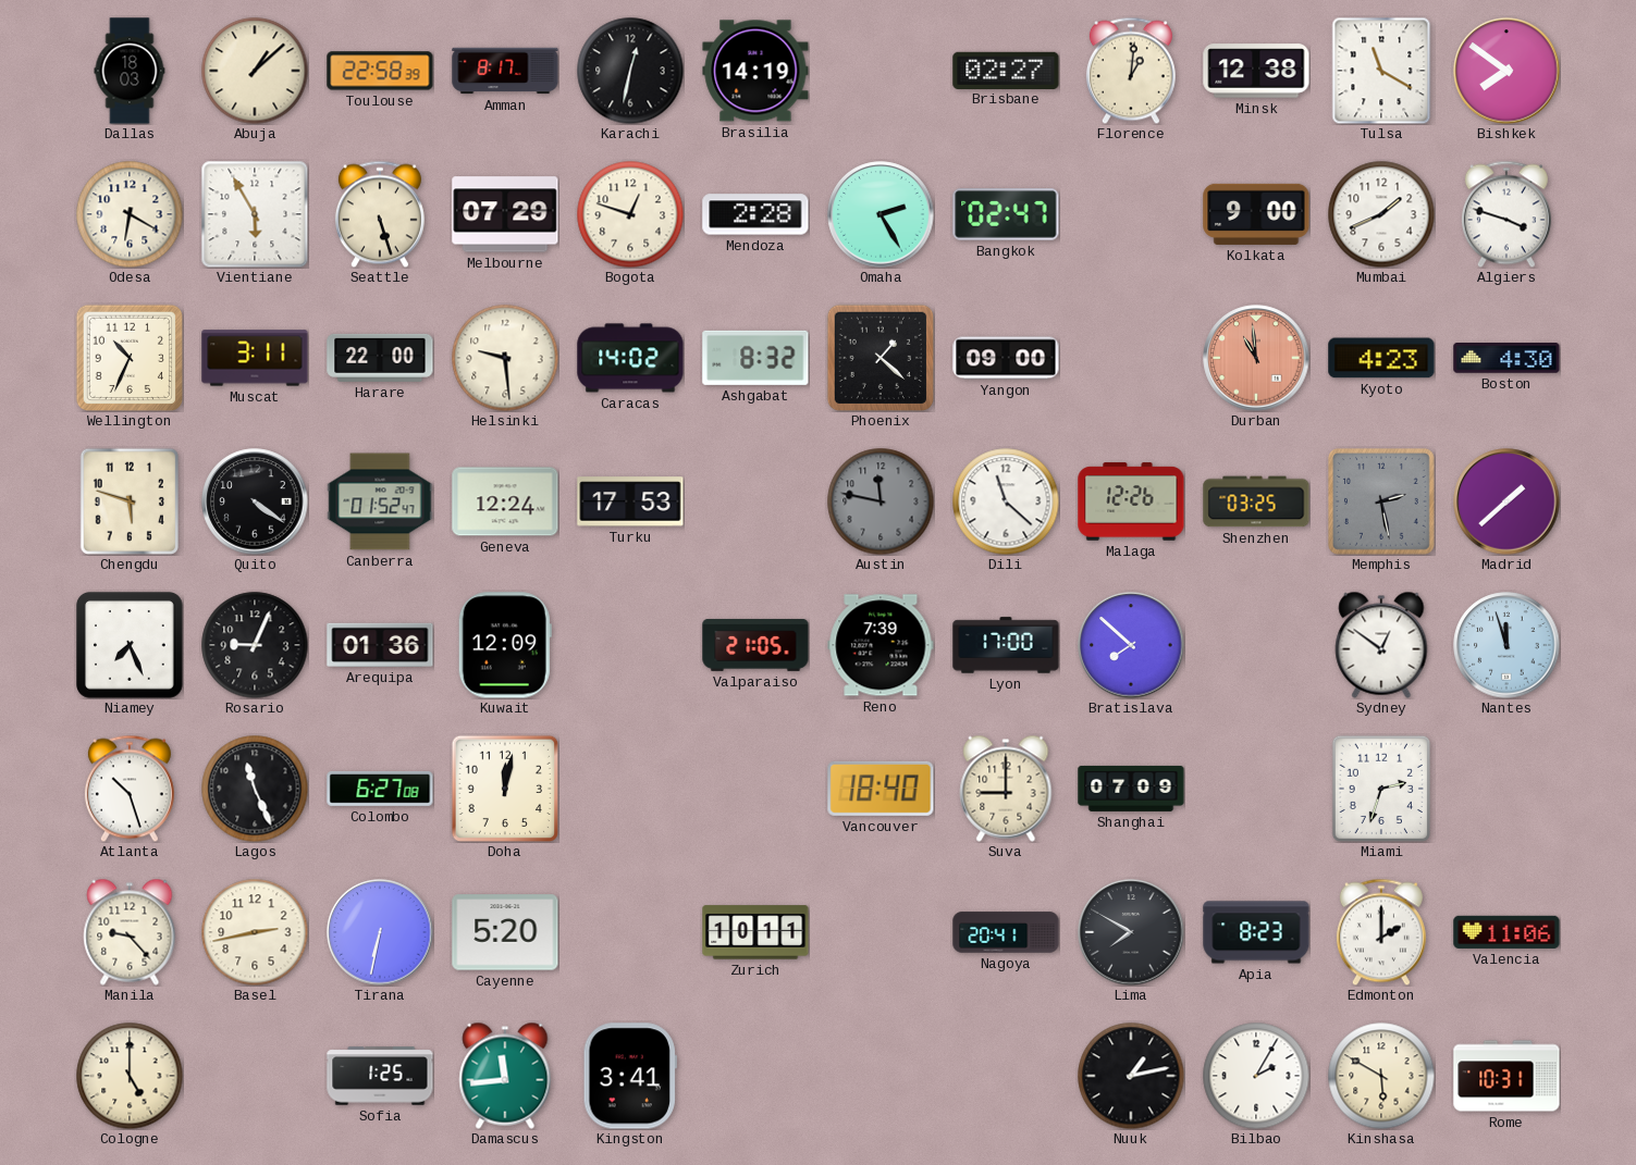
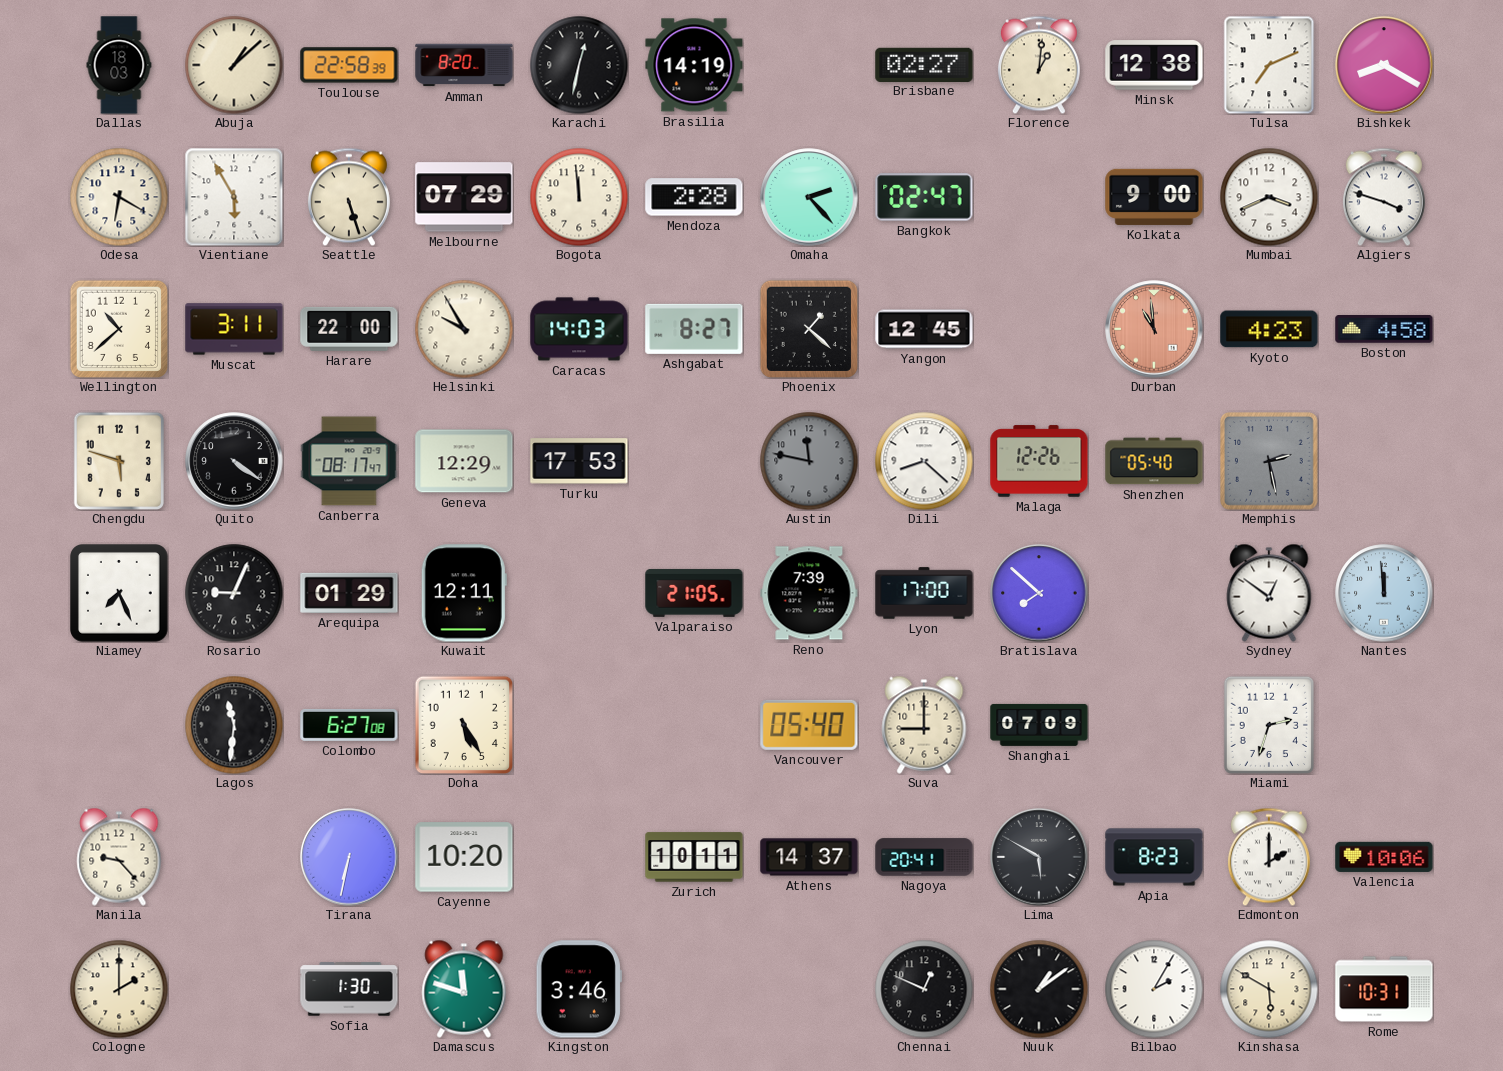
Amman: 8:17 -> 8:20 (464, 65)
Tulsa: 11:20 -> 7:11 (1269, 65)
Bishkek: 7:51 -> 8:20 (1384, 65)
Bogota: 12:48 -> 11:59 (579, 197)
Omaha: 2:25 -> 2:23 (809, 197)
Mumbai: 1:41 -> 3:41 (1269, 197)
Wellington: 10:34 -> 10:38 (118, 328)
Helsinki: 9:29 -> 9:55 (464, 329)
Caracas: 14:02 -> 14:03 (579, 329)
Ashgabat: 8:32 -> 8:27 (694, 329)
Yangon: 09:00 -> 12:45 (924, 329)
Boston: 4:30 -> 4:58 (1384, 329)
Canberra: 01:52 -> 08:17 (349, 461)
Geneva: 12:24 -> 12:29 (464, 461)
Dili: 11:22 -> 8:22 (924, 461)
Shenzhen: 03:25 -> 05:40 (1154, 461)
Madrid: 1:38 -> none (1506, 501)
Arequipa: 01:36 -> 01:29 (349, 593)
Kuwait: 12:09 -> 12:11 (464, 593)
Nantes: 11:57 -> 11:59 (1384, 593)
Atlanta: 10:27 -> none (130, 789)
Lagos: 11:26 -> 11:31 (234, 725)
Doha: 12:02 -> 5:25 (463, 724)
Vancouver: 18:40 -> 05:40 (809, 725)
Basel: 2:43 -> none (255, 932)
Cayenne: 5:20 -> 10:20 (464, 857)
Athens: none -> 14:37 (809, 857)
Lima: 7:50 -> 5:50 (1039, 857)
Valencia: 11:06 -> 10:06 (1384, 857)
Cologne: 5:00 -> 2:00 (119, 989)
Sofia: 1:25 -> 1:30 (349, 989)
Damascus: 11:44 -> 11:48 (464, 989)
Kingston: 3:41 -> 3:46 (579, 989)
Chennai: none -> 12:49 (924, 989)
Nuuk: 1:13 -> 1:09 (1039, 989)
